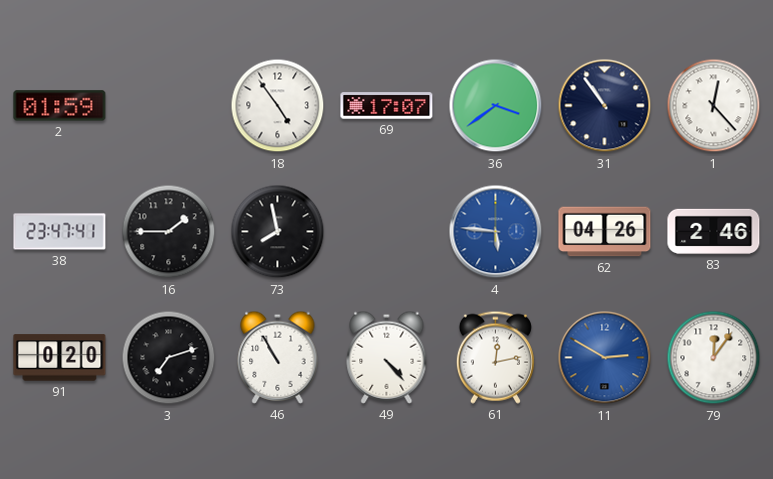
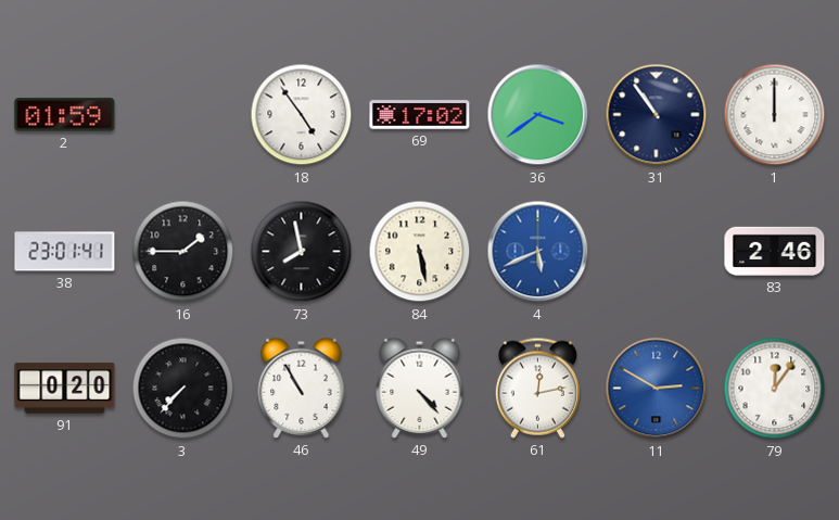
69: 17:07 -> 17:02 (420, 115)
1: 12:23 -> 12:00 (775, 115)
38: 23:47 -> 23:01 (65, 252)
84: none -> 5:28 (420, 252)
4: 5:46 -> 5:41 (538, 252)
62: 04:26 -> none (605, 232)
3: 7:12 -> 7:37 (183, 389)
